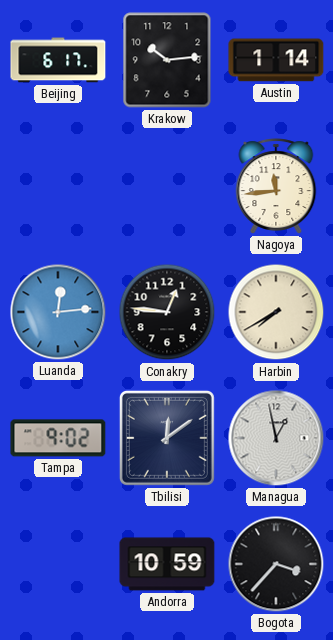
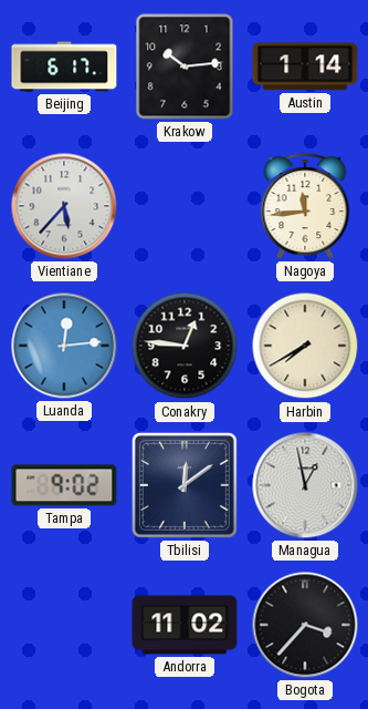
Vientiane: none -> 5:37 (64, 206)
Andorra: 10:59 -> 11:02 (185, 625)
